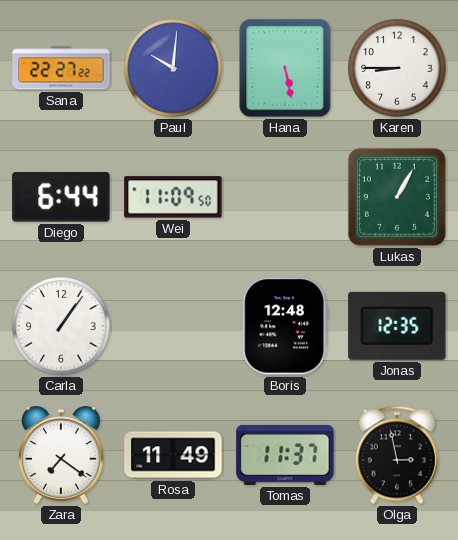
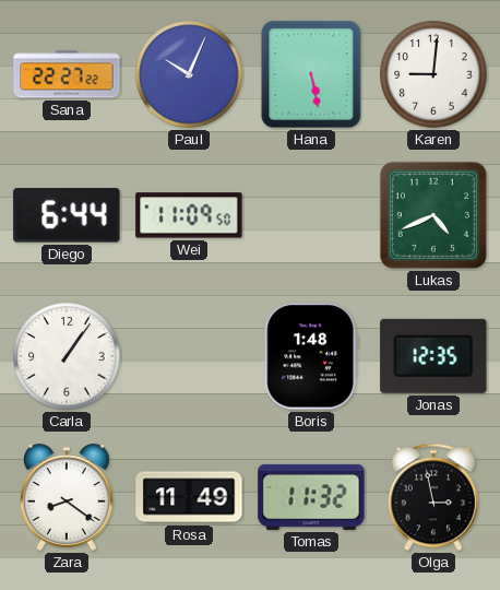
Paul: 10:01 -> 10:04 (189, 74)
Karen: 8:45 -> 9:01 (433, 74)
Lukas: 1:05 -> 4:41 (433, 215)
Boris: 12:48 -> 1:48 (311, 356)
Zara: 7:21 -> 8:21 (68, 497)
Tomas: 11:37 -> 11:32 (311, 497)
